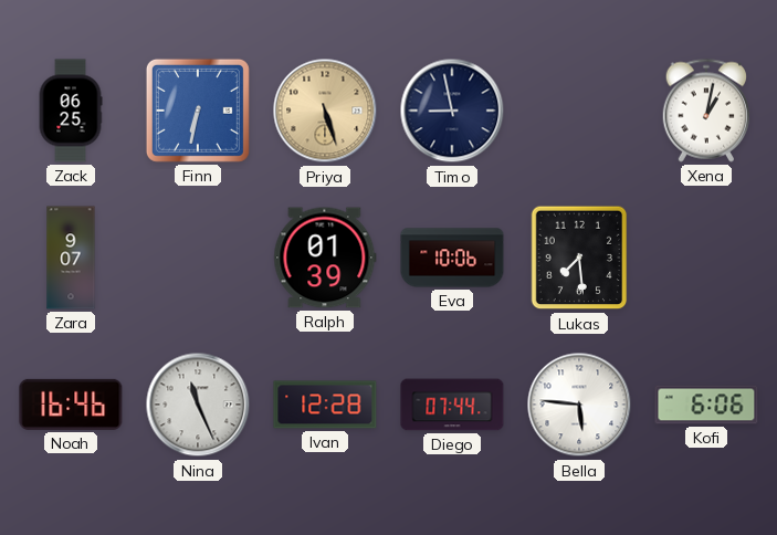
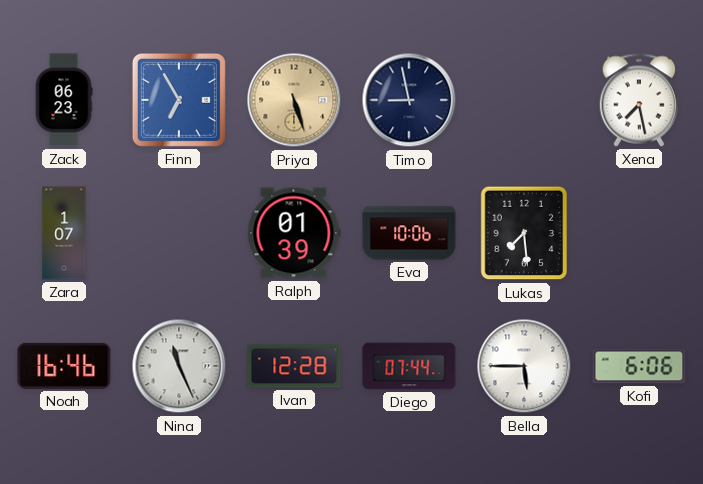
Zack: 06:25 -> 06:23 (64, 100)
Finn: 6:32 -> 6:55 (179, 100)
Xena: 1:02 -> 7:28 (638, 100)
Zara: 9:07 -> 1:07 (64, 233)
Bella: 5:46 -> 5:45 (524, 366)
